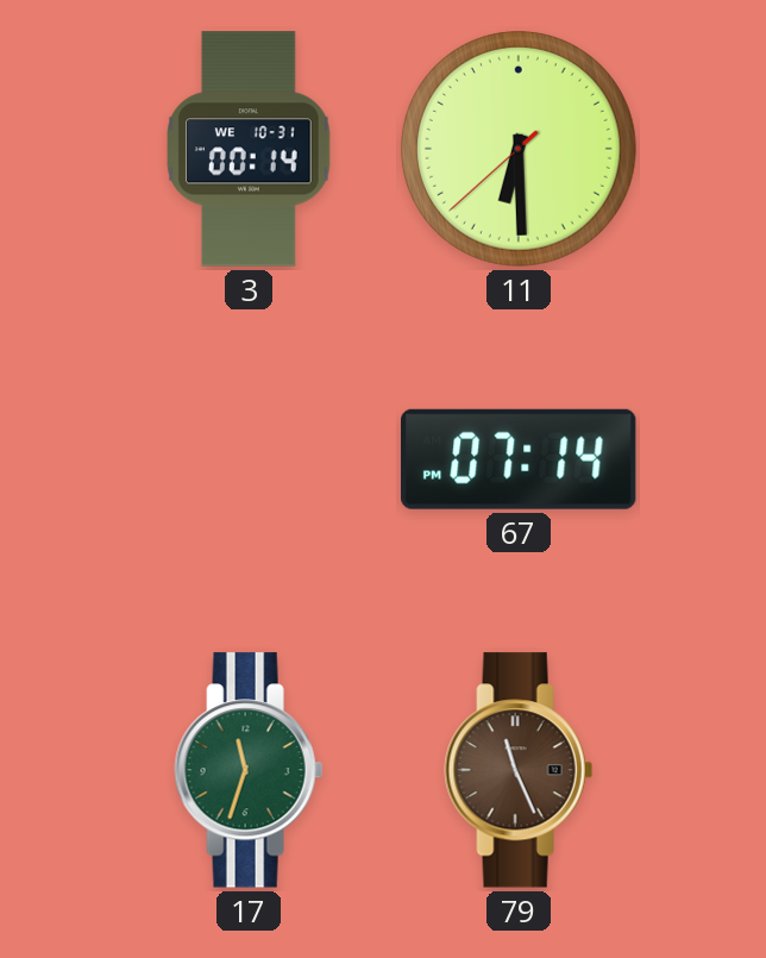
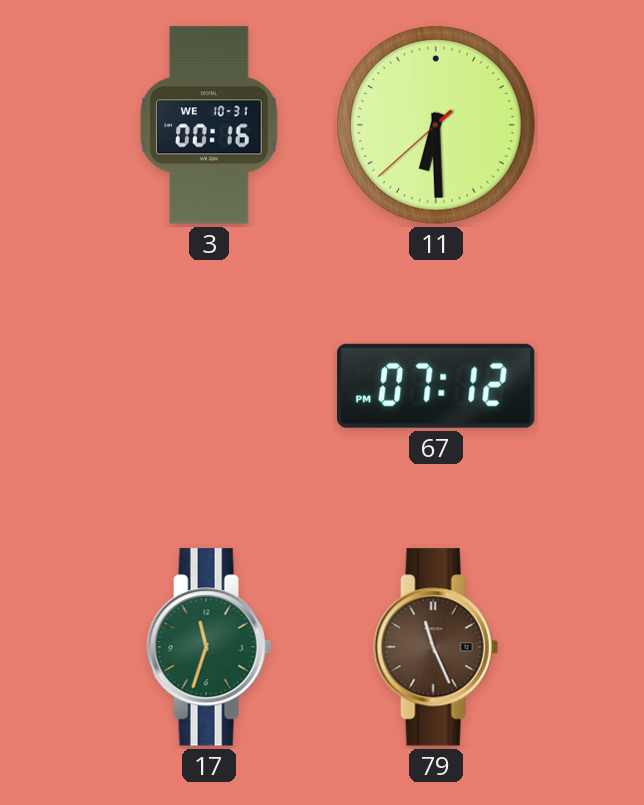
3: 00:14 -> 00:16 (209, 125)
67: 07:14 -> 07:12 (437, 386)
